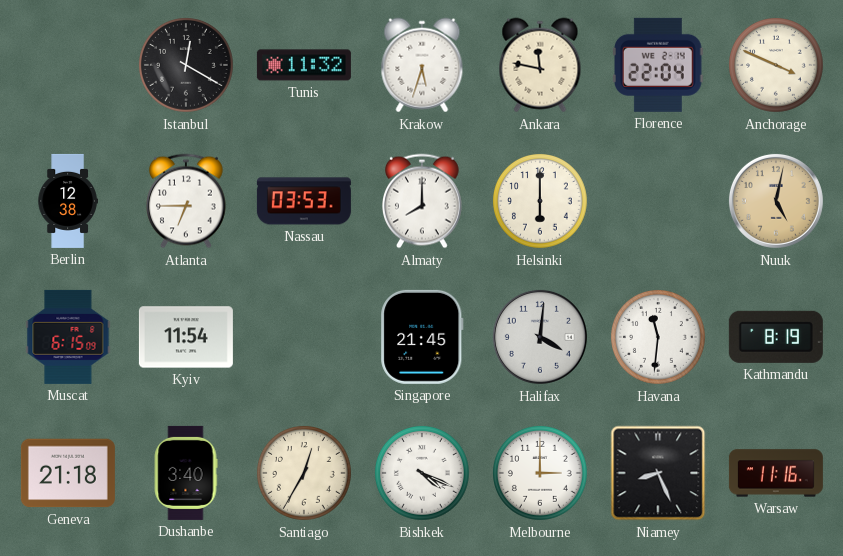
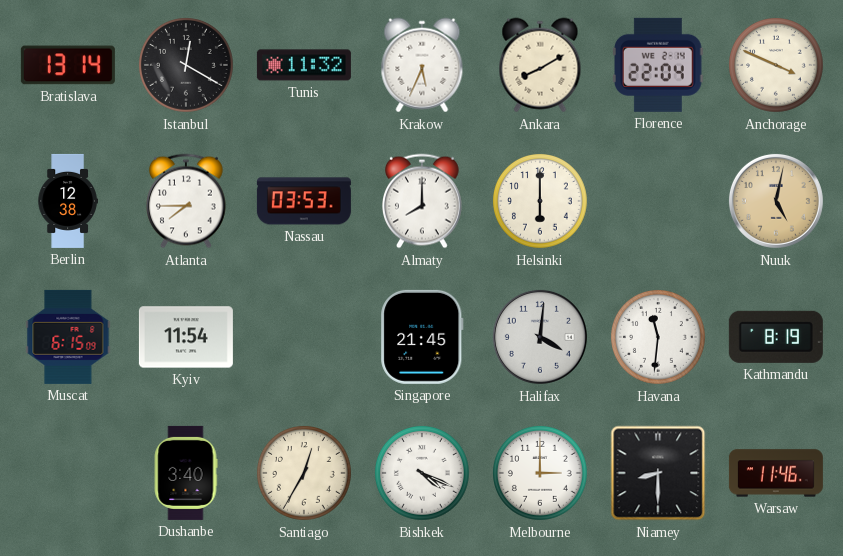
Bratislava: none -> 13:14 (68, 65)
Krakow: 5:33 -> 5:34 (422, 65)
Ankara: 11:47 -> 8:10 (540, 65)
Atlanta: 6:45 -> 7:45 (187, 201)
Geneva: 21:18 -> none (68, 473)
Niamey: 8:26 -> 8:30 (658, 473)
Warsaw: 11:16 -> 11:46 (776, 473)
